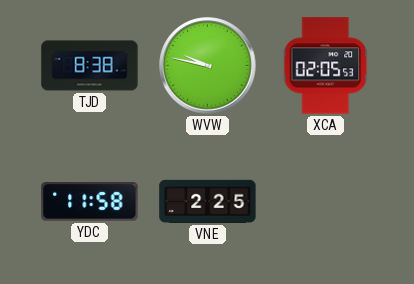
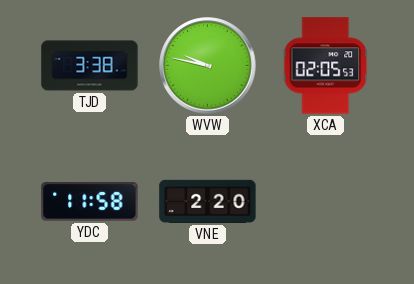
TJD: 8:38 -> 3:38 (90, 66)
VNE: 2:25 -> 2:20 (208, 201)
